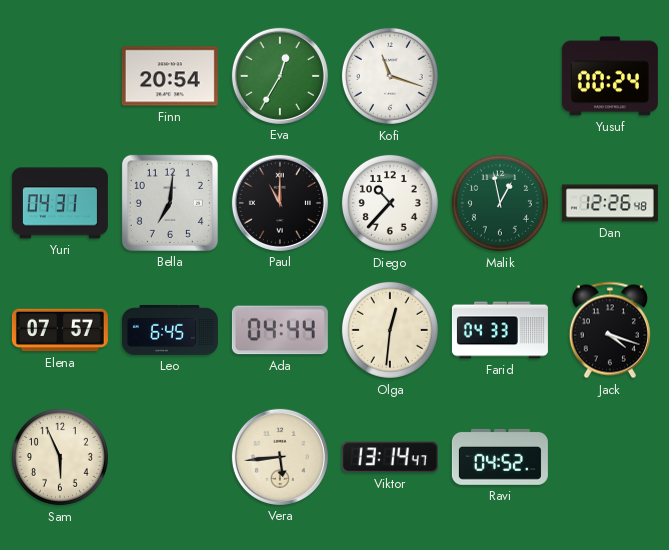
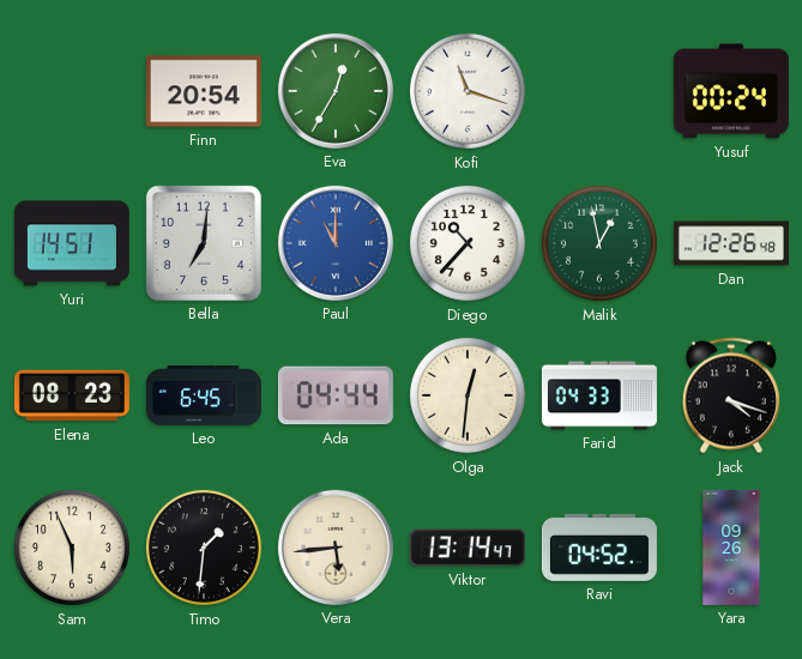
Yuri: 04:31 -> 14:51 (72, 243)
Paul dial: black -> blue (336, 243)
Elena: 07:57 -> 08:23 (72, 395)
Timo: none -> 1:31 (204, 548)
Yara: none -> 09:26 (731, 548)
